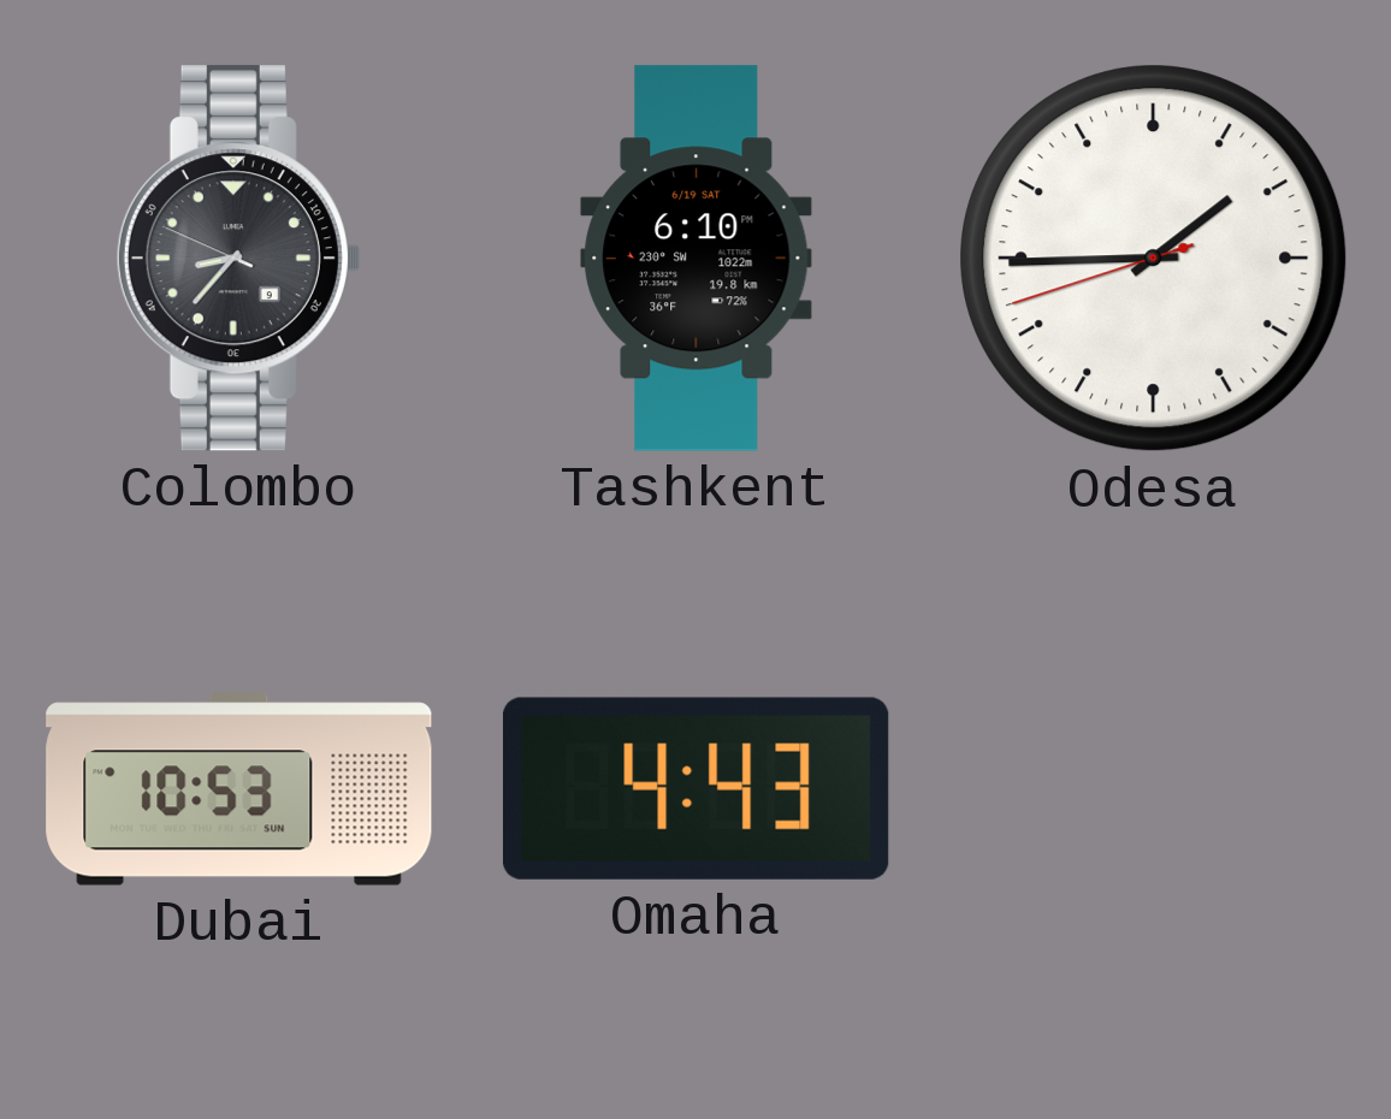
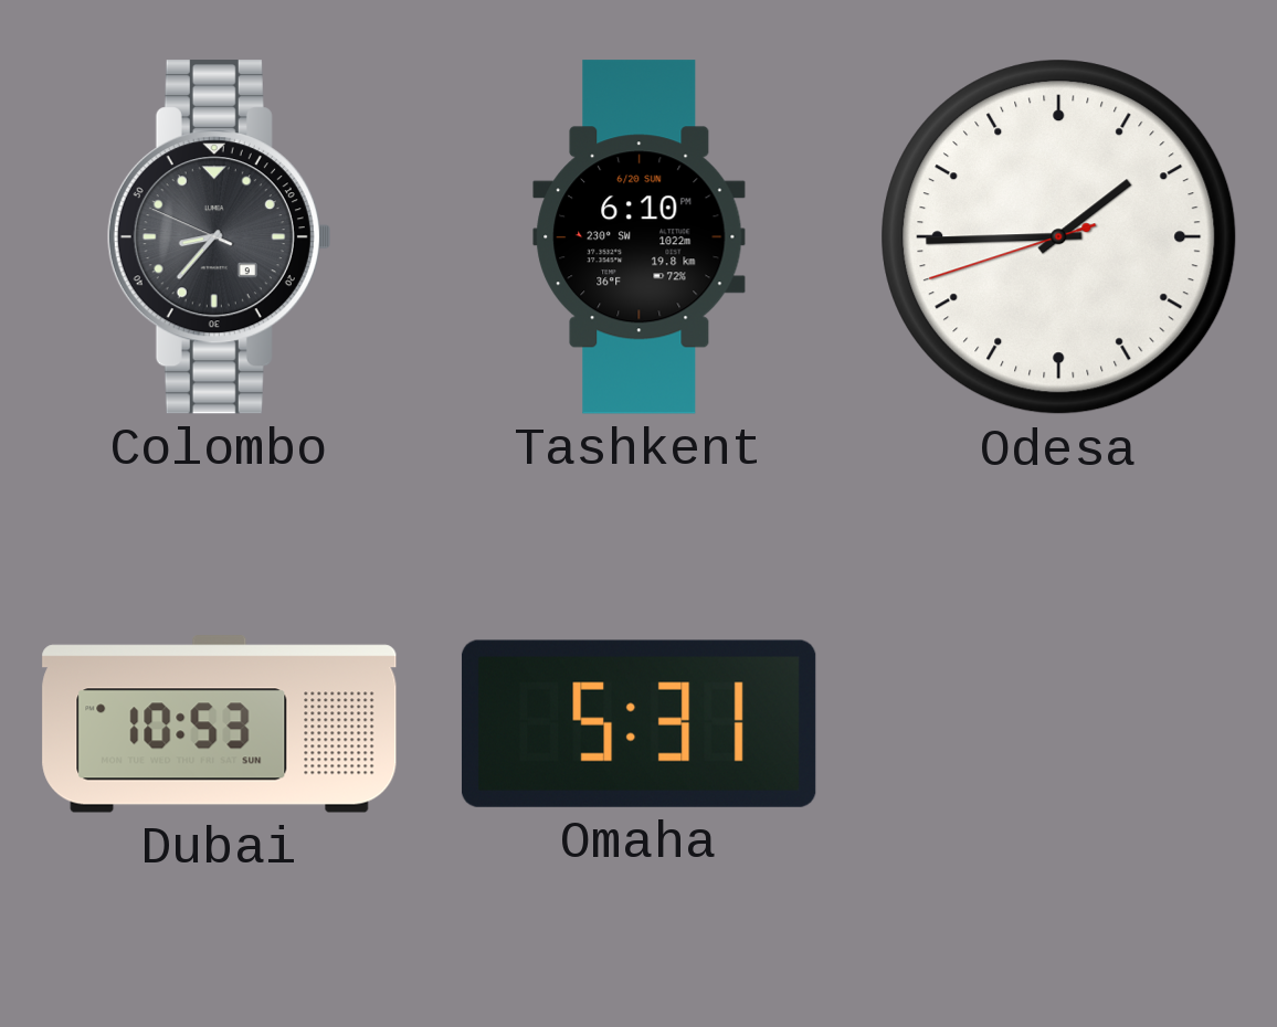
Tashkent date: 6/19 SAT -> 6/20 SUN (640, 237)
Omaha: 4:43 -> 5:31 (638, 723)
